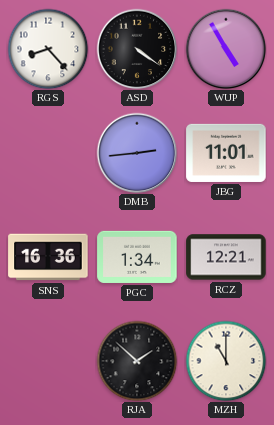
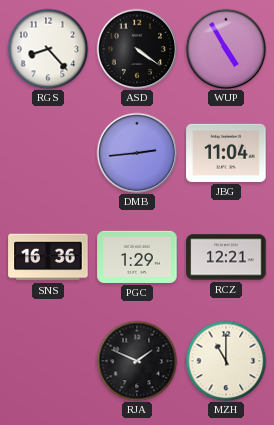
JBG: 11:01 -> 11:04 (226, 153)
PGC: 1:34 -> 1:29 (137, 257)
RJA: 1:52 -> 1:49 (137, 361)
